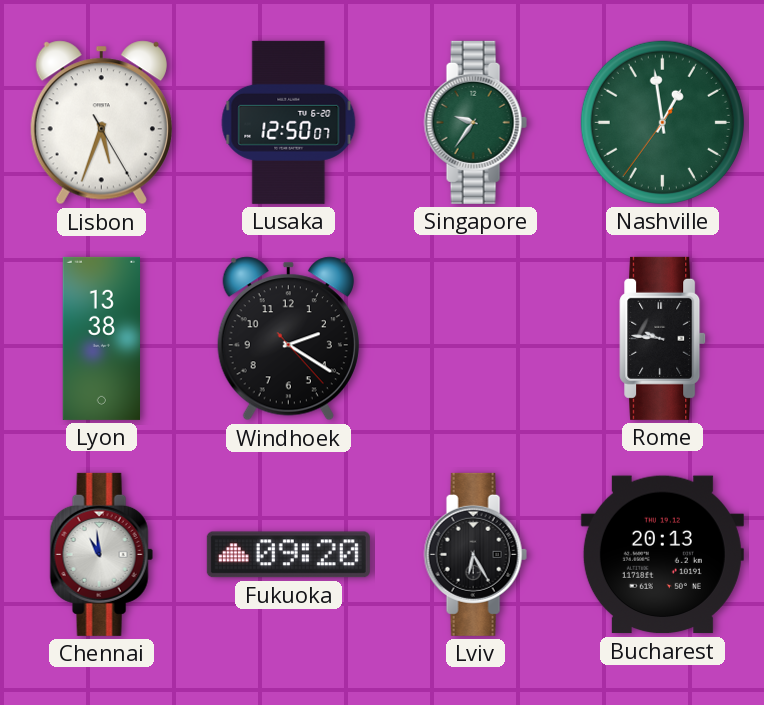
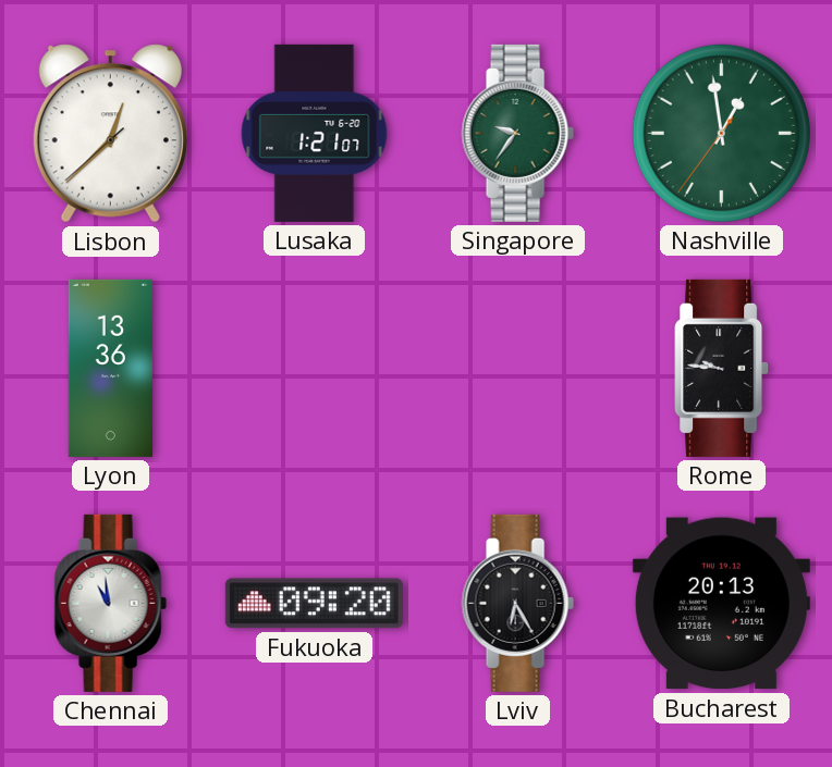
Lisbon: 5:33 -> 12:37 (110, 134)
Lusaka: 12:50 -> 1:21 (315, 133)
Lyon: 13:38 -> 13:36 (110, 368)
Windhoek: 2:20 -> none (288, 339)
